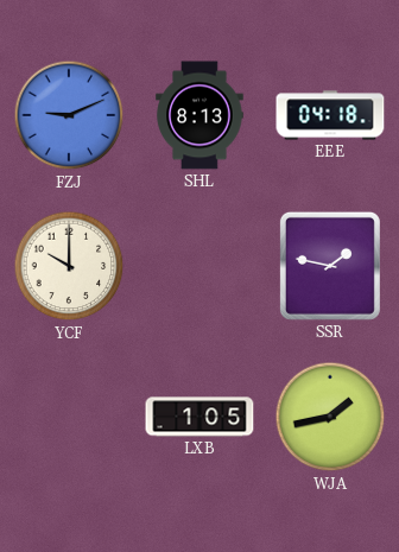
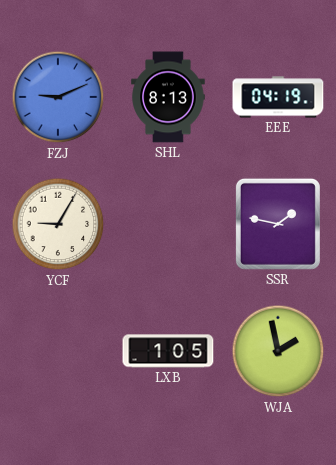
EEE: 04:18 -> 04:19 (278, 97)
YCF: 10:00 -> 9:05 (58, 224)
WJA: 1:43 -> 1:58 (278, 351)
